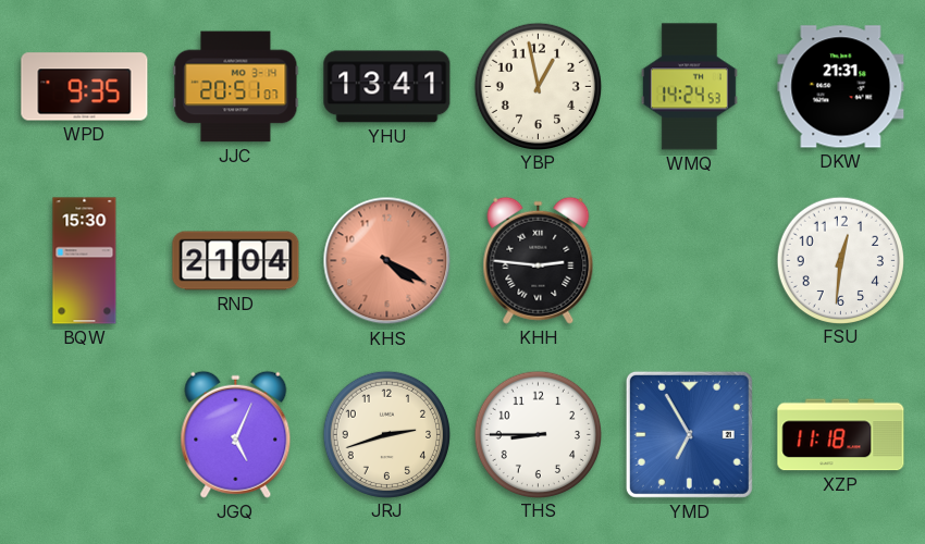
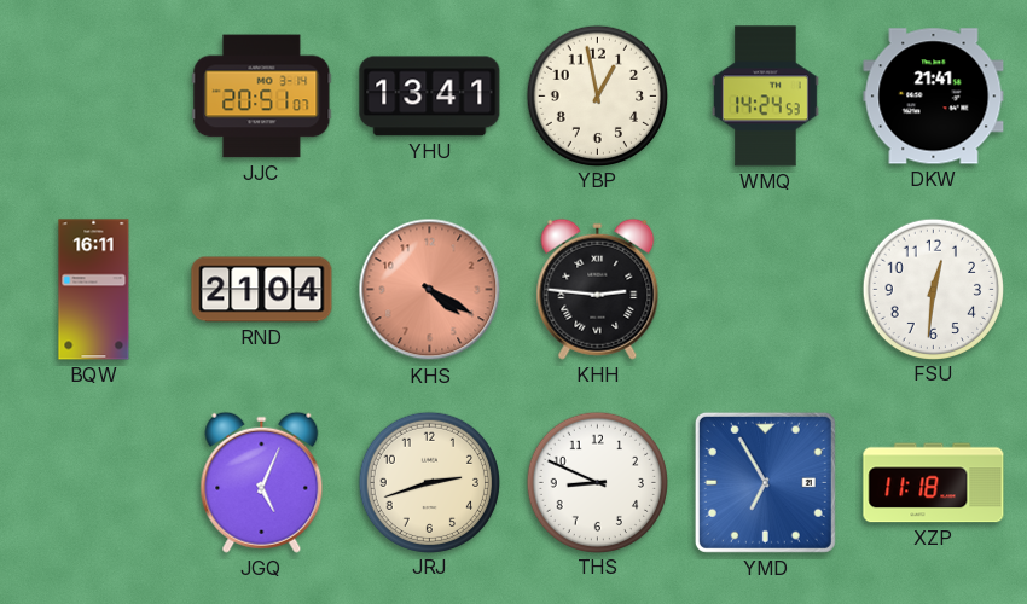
WPD: 9:35 -> none (85, 87)
DKW: 21:31 -> 21:41 (934, 97)
BQW: 15:30 -> 16:11 (94, 290)
THS: 8:45 -> 8:49 (597, 482)
